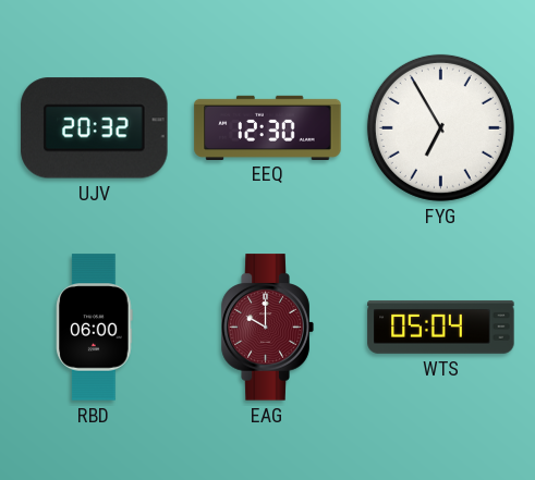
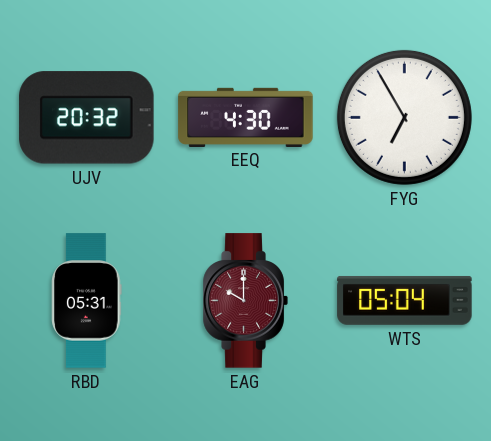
EEQ: 12:30 -> 4:30 (246, 117)
RBD: 06:00 -> 05:31 (87, 301)
